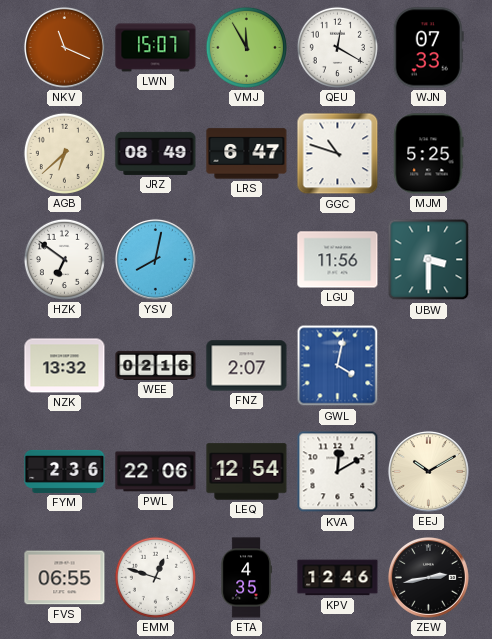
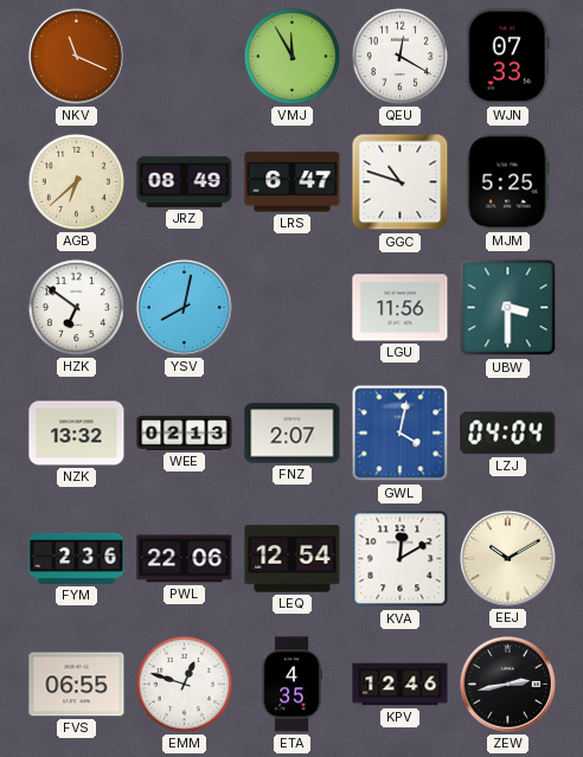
LWN: 15:07 -> none (156, 48)
WEE: 02:16 -> 02:13 (185, 432)
LZJ: none -> 04:04 (508, 434)
